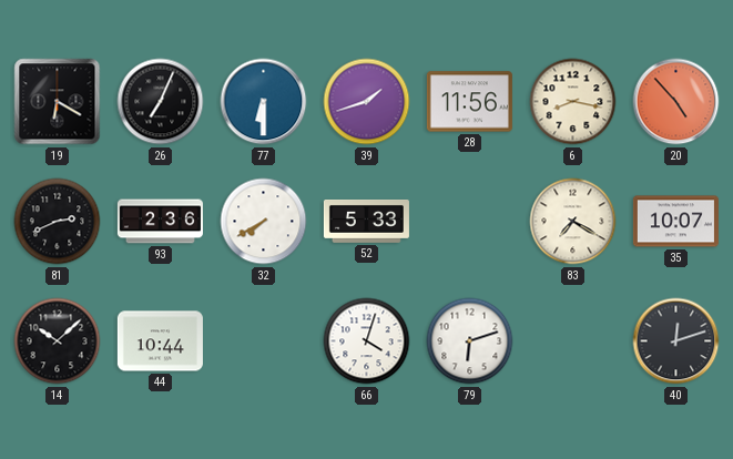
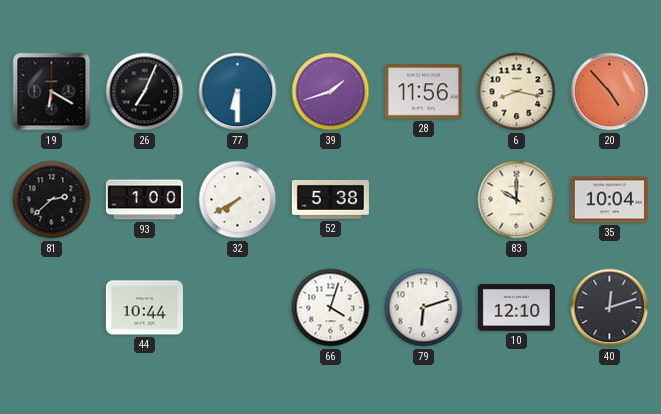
81: 2:41 -> 2:38 (52, 200)
93: 2:36 -> 1:00 (144, 200)
52: 5:33 -> 5:38 (330, 200)
83: 7:20 -> 10:00 (517, 200)
35: 10:07 -> 10:04 (609, 200)
14: 10:08 -> none (58, 341)
10: none -> 12:10 (516, 308)
